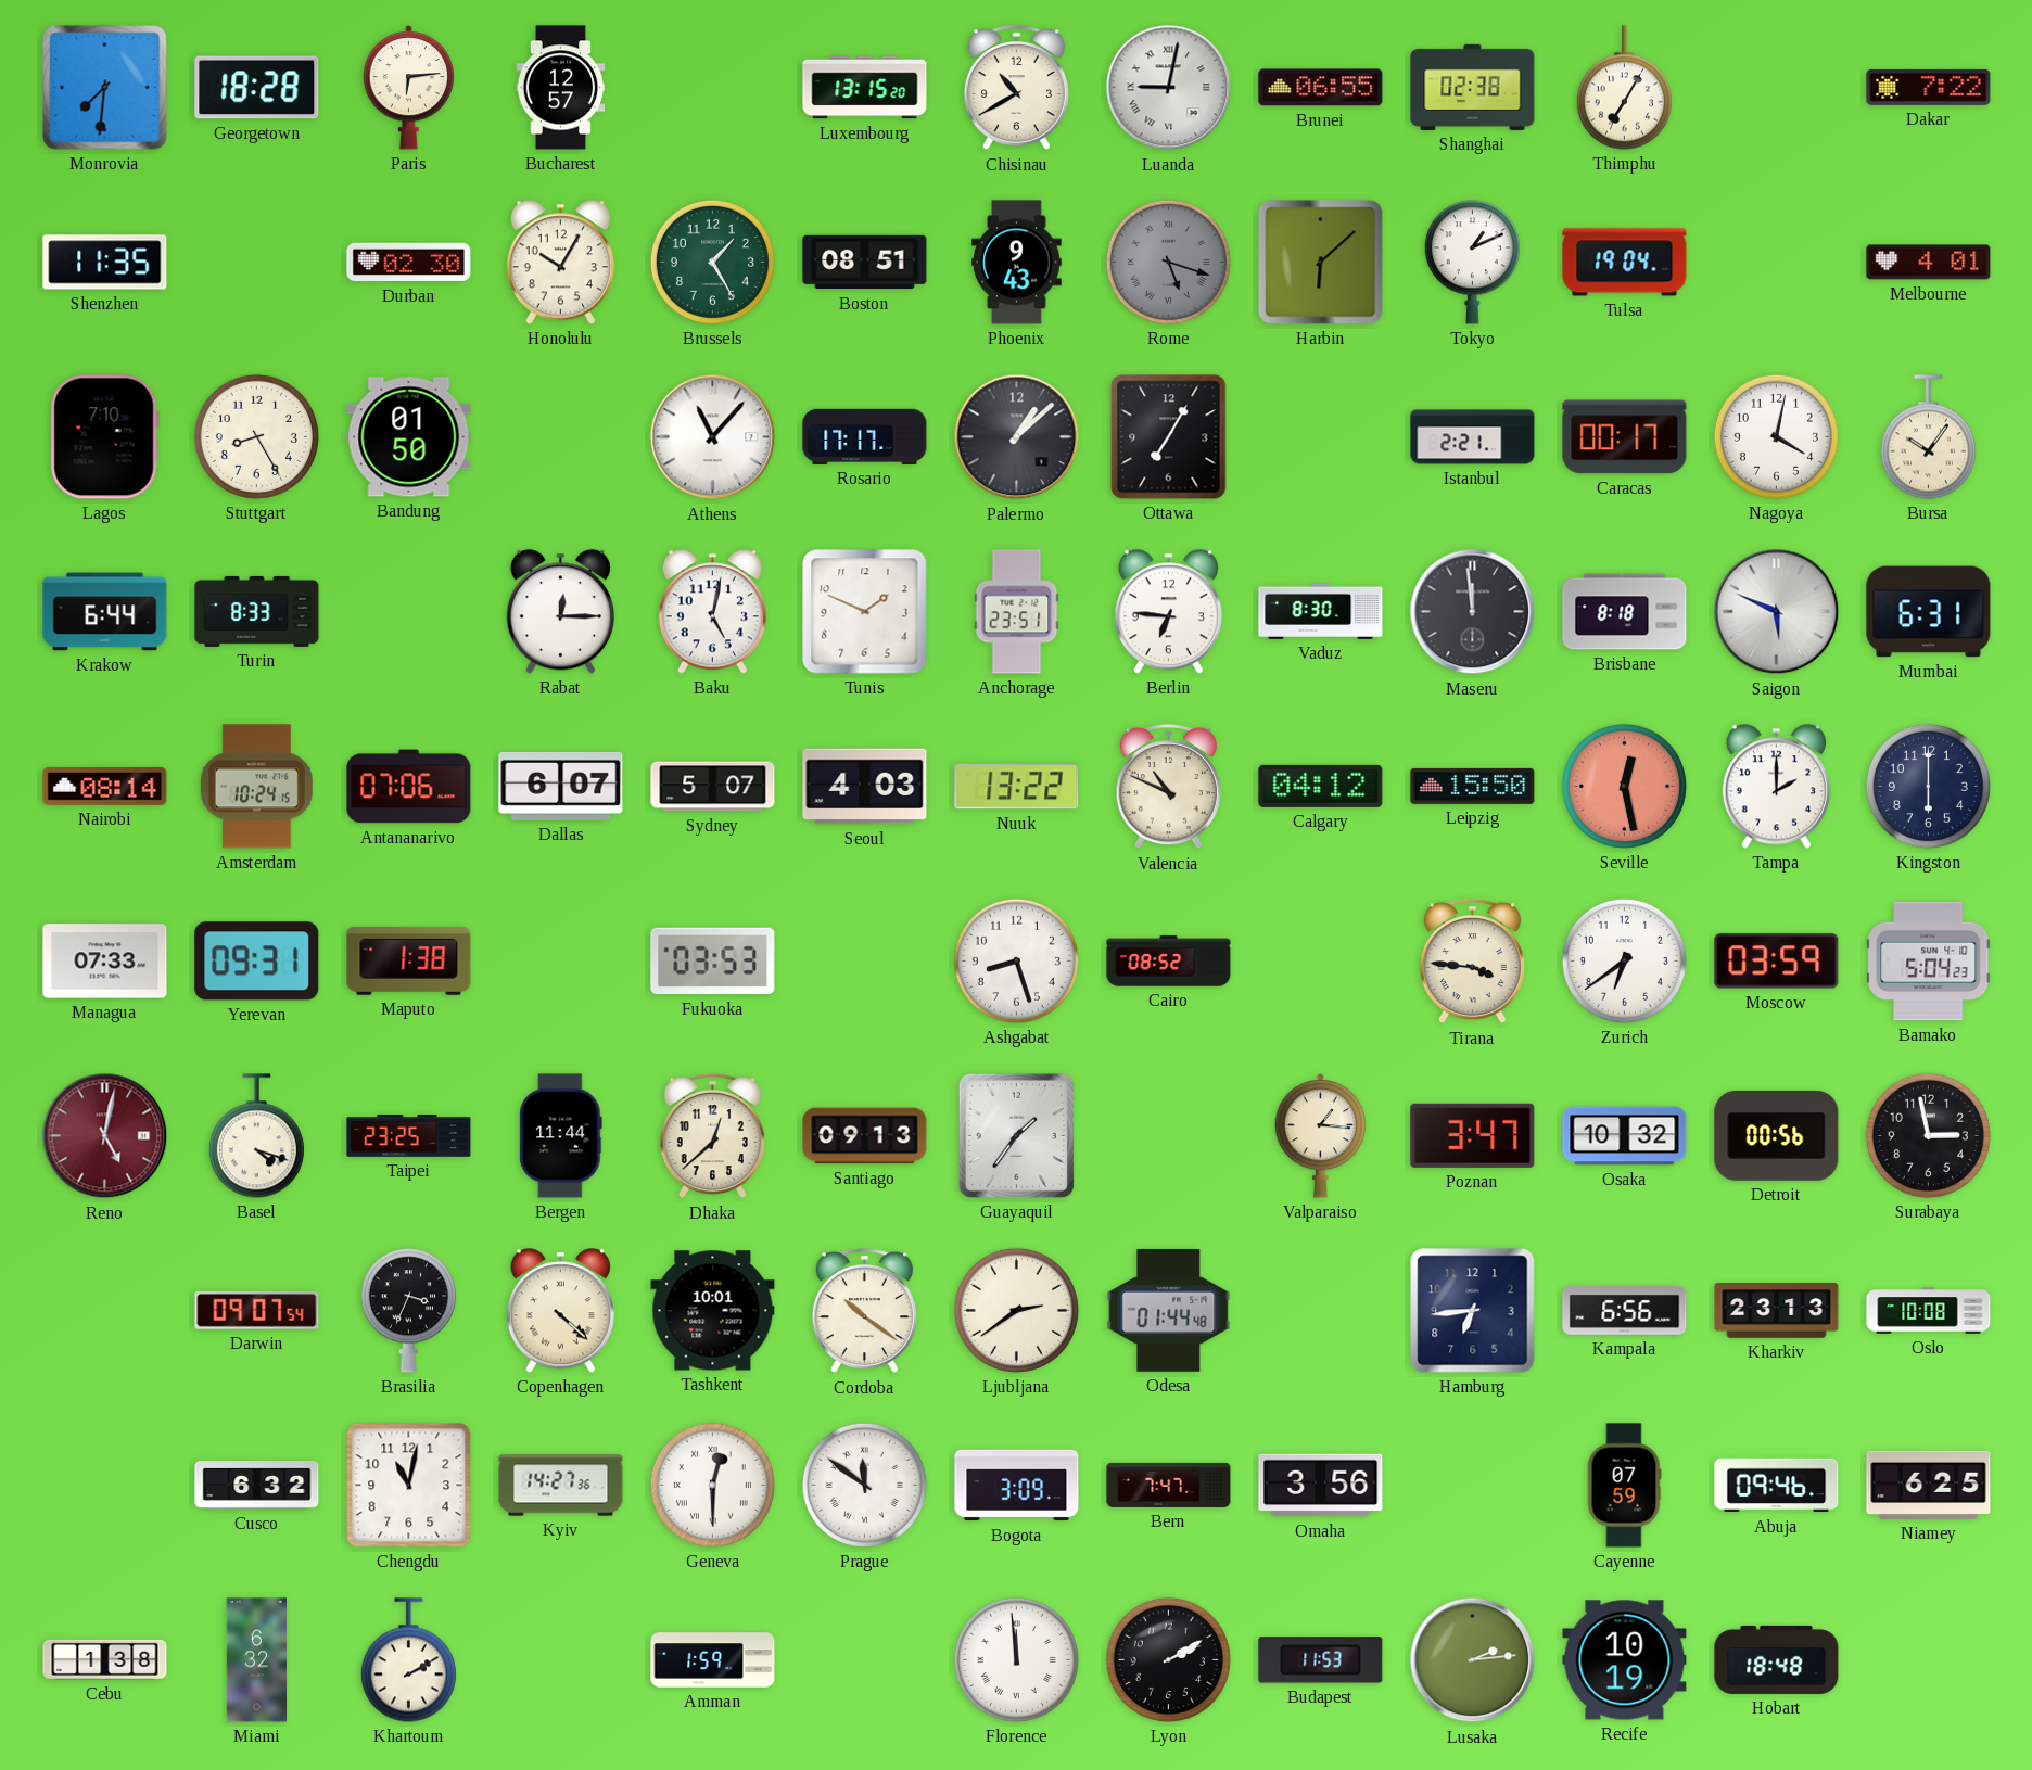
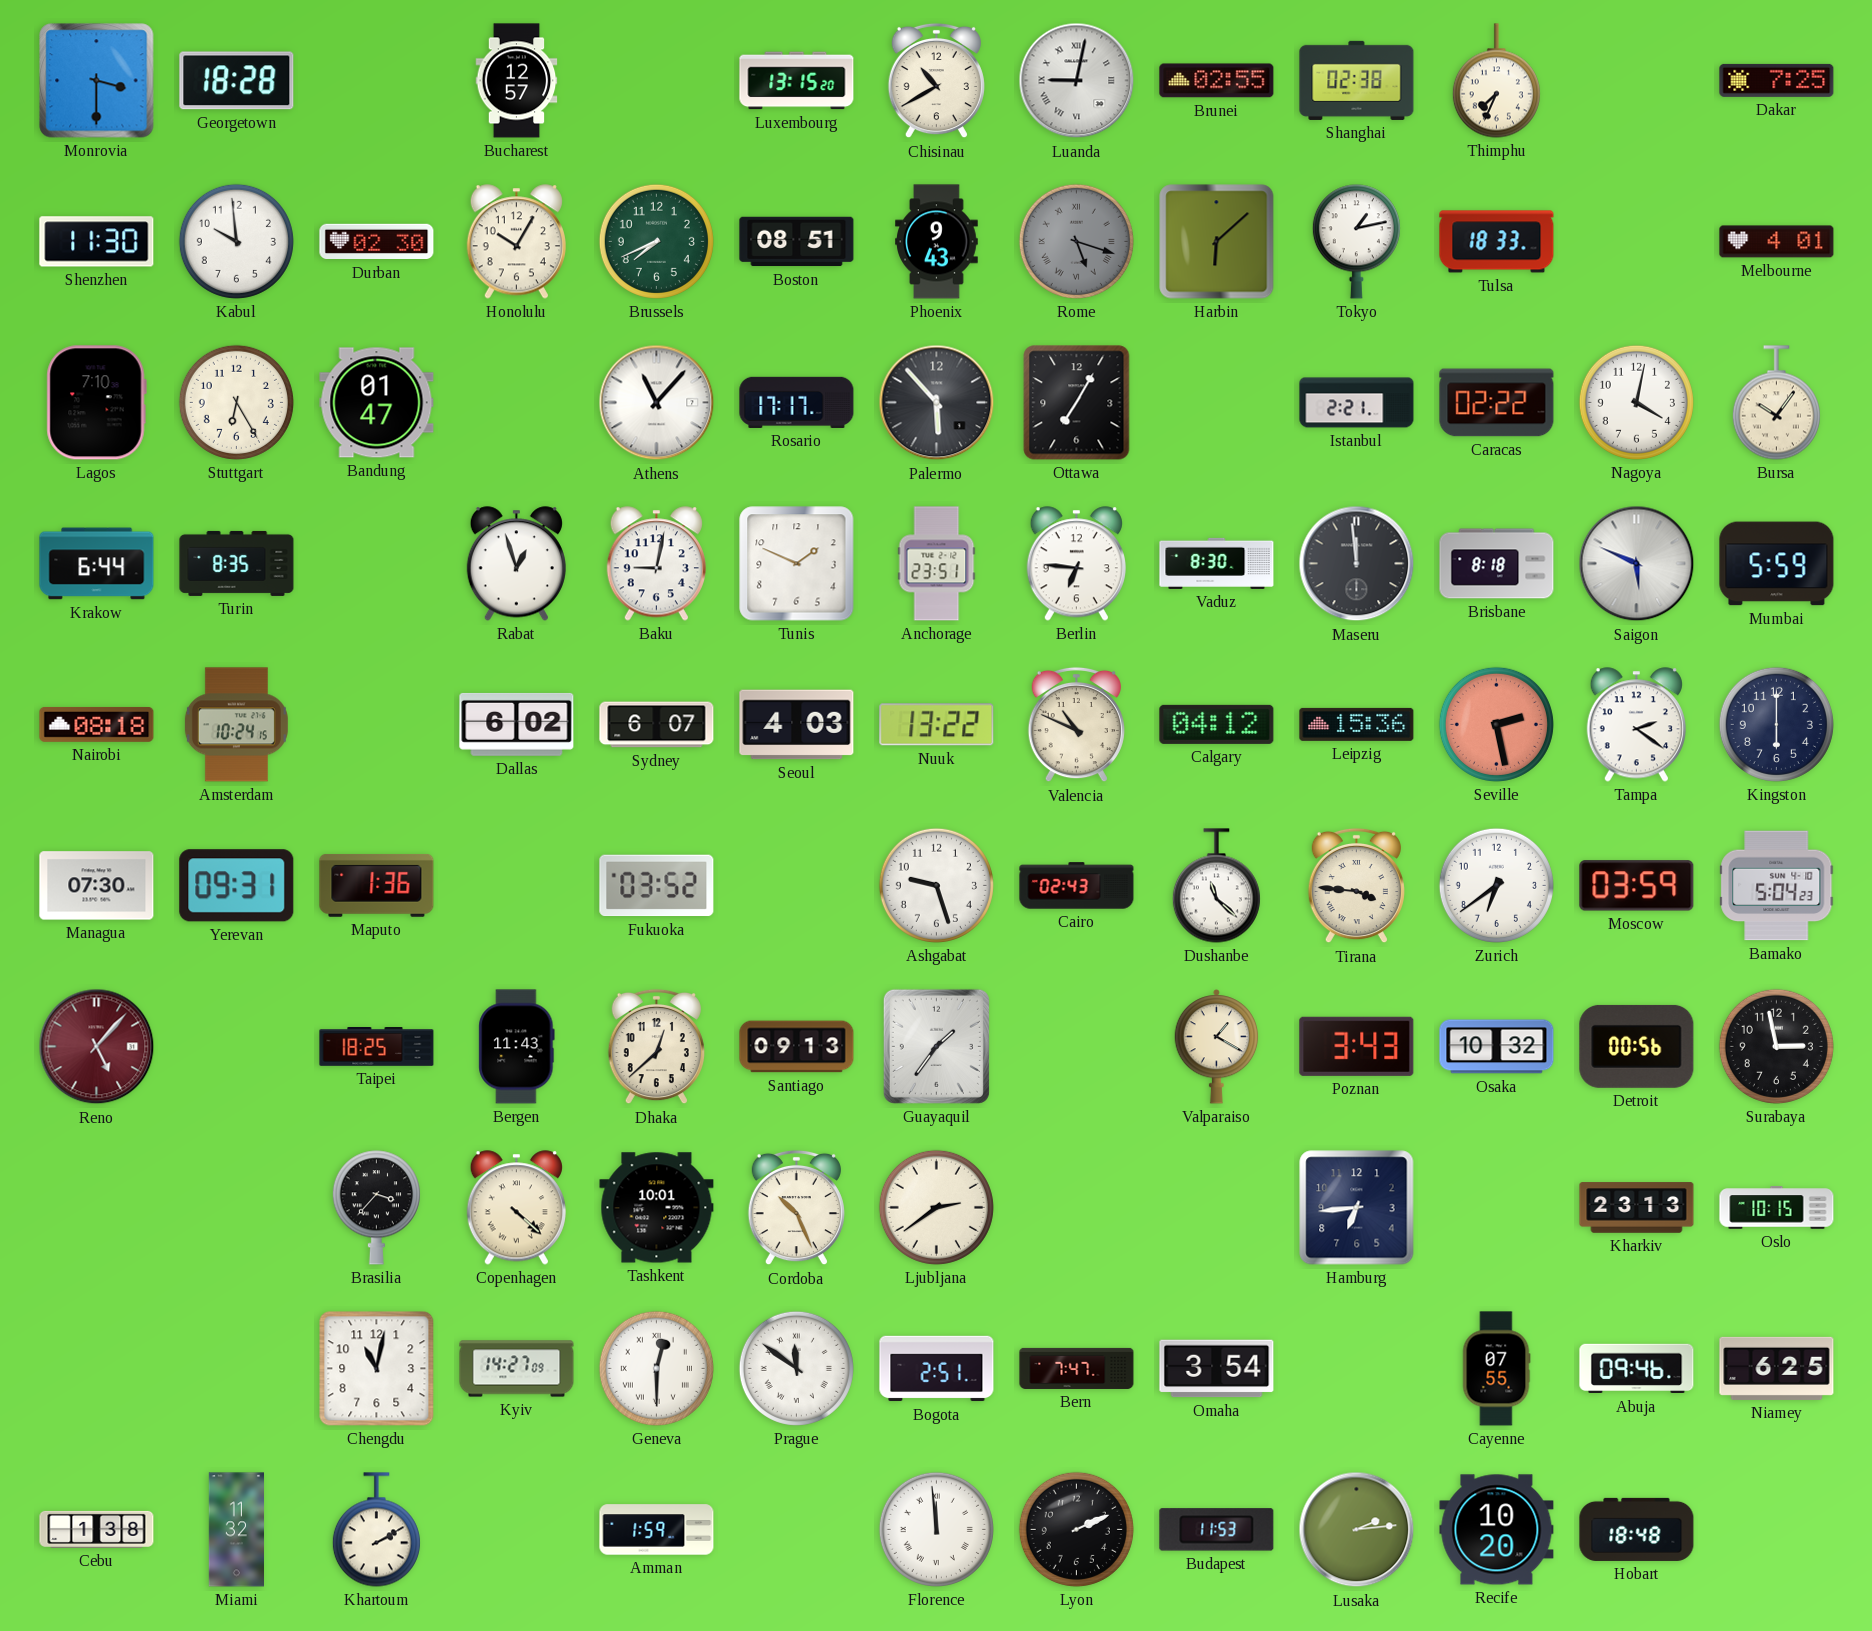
Monrovia: 7:31 -> 3:30 (97, 81)
Paris: 6:14 -> none (409, 88)
Brunei: 06:55 -> 02:55 (1217, 81)
Thimphu: 7:05 -> 7:34 (1496, 81)
Dakar: 7:22 -> 7:25 (1777, 80)
Shenzhen: 11:35 -> 11:30 (97, 242)
Kabul: none -> 9:59 (236, 241)
Brussels: 1:25 -> 7:41 (656, 241)
Tokyo: 1:11 -> 1:13 (1356, 242)
Tulsa: 19:04 -> 18:33 (1497, 242)
Stuttgart: 8:25 -> 6:25 (236, 402)
Bandung: 01:50 -> 01:47 (377, 403)
Palermo: 1:08 -> 5:53 (937, 403)
Caracas: 00:17 -> 02:22 (1497, 403)
Turin: 8:33 -> 8:35 (237, 563)
Rabat: 12:15 -> 12:57 (516, 564)
Baku: 5:02 -> 9:02 (656, 564)
Mumbai: 6:31 -> 5:59 (1777, 564)
Nairobi: 08:14 -> 08:18 (97, 724)
Antananarivo: 07:06 -> none (409, 787)
Dallas: 6:07 -> 6:02 (517, 724)
Sydney: 5:07 -> 6:07 (657, 725)
Leipzig: 15:50 -> 15:36 (1357, 724)
Seville: 12:28 -> 2:28 (1496, 724)
Tampa: 2:00 -> 2:21 (1636, 725)
Managua: 07:33 -> 07:30 (97, 886)
Maputo: 1:38 -> 1:36 (377, 885)
Fukuoka: 03:53 -> 03:52 (657, 886)
Ashgabat: 8:27 -> 9:27 (936, 885)
Cairo: 08:52 -> 02:43 (1077, 886)
Dushanbe: none -> 11:22 (1216, 886)
Reno: 5:02 -> 5:07 (97, 1047)
Basel: 4:18 -> none (256, 1136)
Taipei: 23:25 -> 18:25 (377, 1047)
Bergen: 11:44 -> 11:43 (517, 1047)
Valparaiso: 1:16 -> 1:20 (1217, 1047)
Poznan: 3:47 -> 3:43 (1357, 1046)
Darwin: 09:07 -> none (257, 1310)
Brasilia: 3:34 -> 3:37 (376, 1208)
Cordoba: 10:21 -> 10:26 (796, 1208)
Odesa: 01:44 -> none (1169, 1310)
Kampala: 6:56 -> none (1625, 1311)
Oslo: 10:08 -> 10:15 (1777, 1208)
Cusco: 6:32 -> none (257, 1486)
Kyiv: 14:27:36 -> 14:27:09 (517, 1369)
Bogota: 3:09 -> 2:51 (937, 1369)
Omaha: 3:56 -> 3:54 (1217, 1369)
Cayenne: 07:59 -> 07:55 (1496, 1369)
Miami: 6:32 -> 11:32 (236, 1530)
Lyon: 2:10 -> 2:11 (1076, 1529)
Recife: 10:19 -> 10:20 (1497, 1530)
